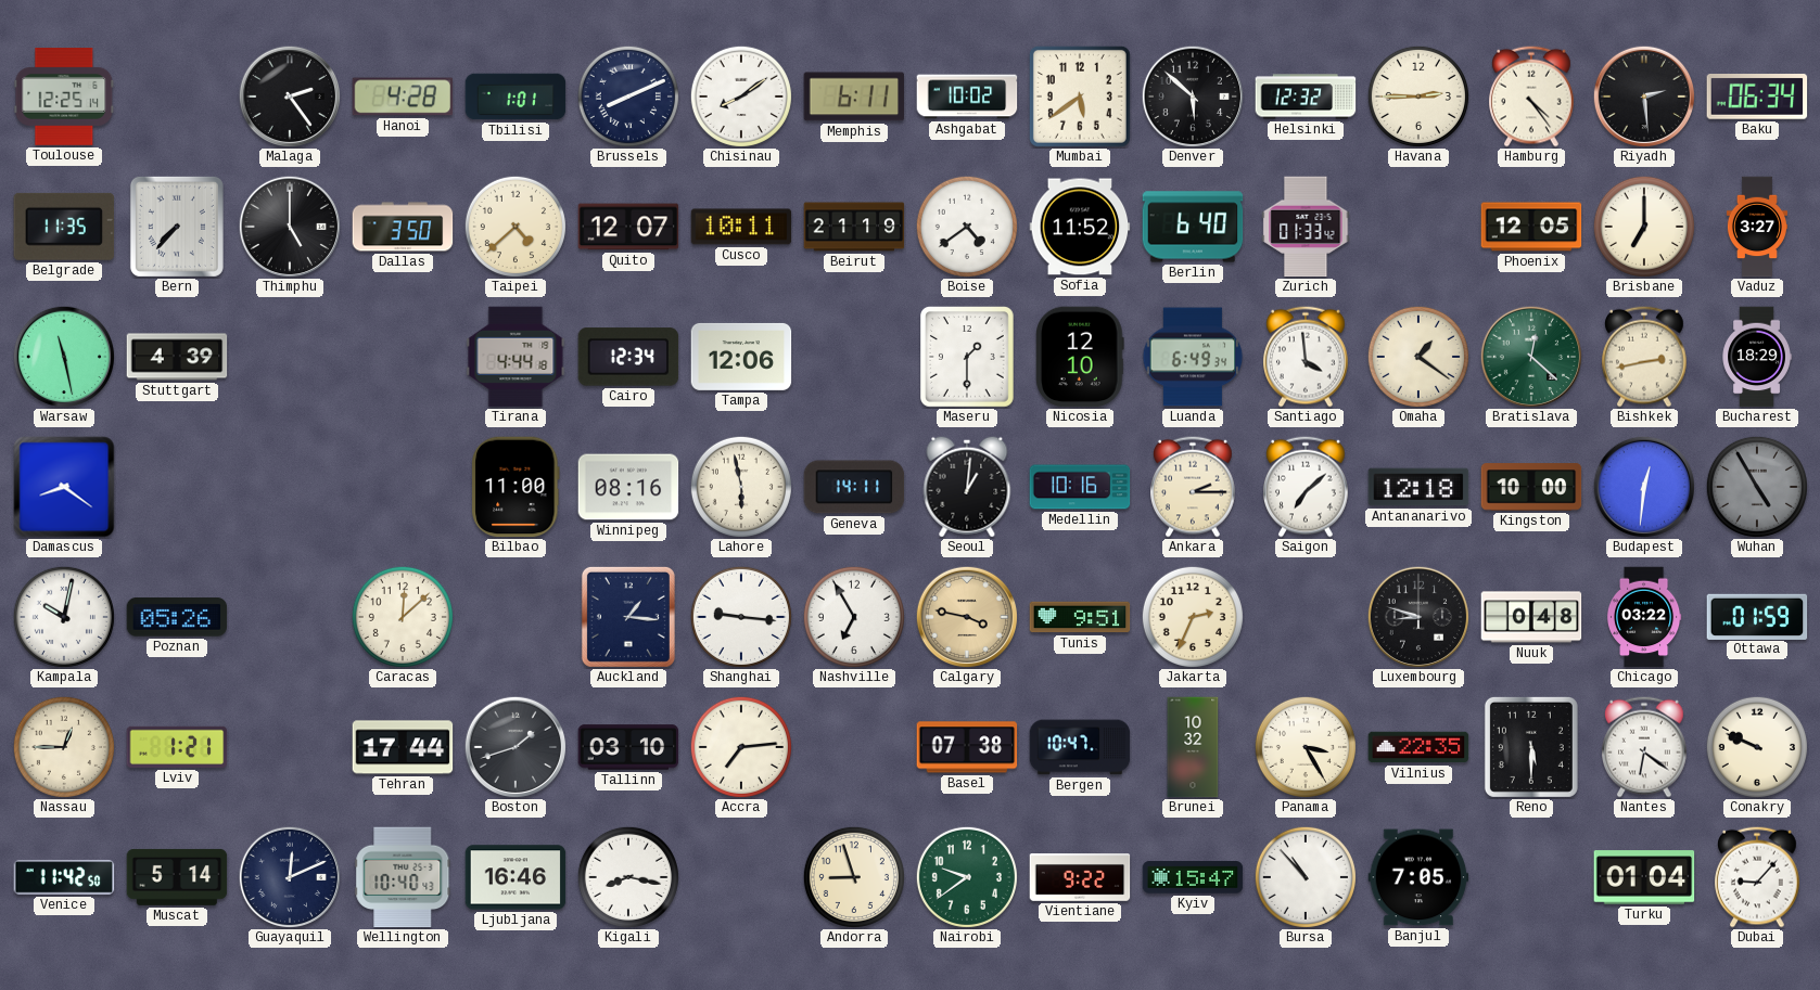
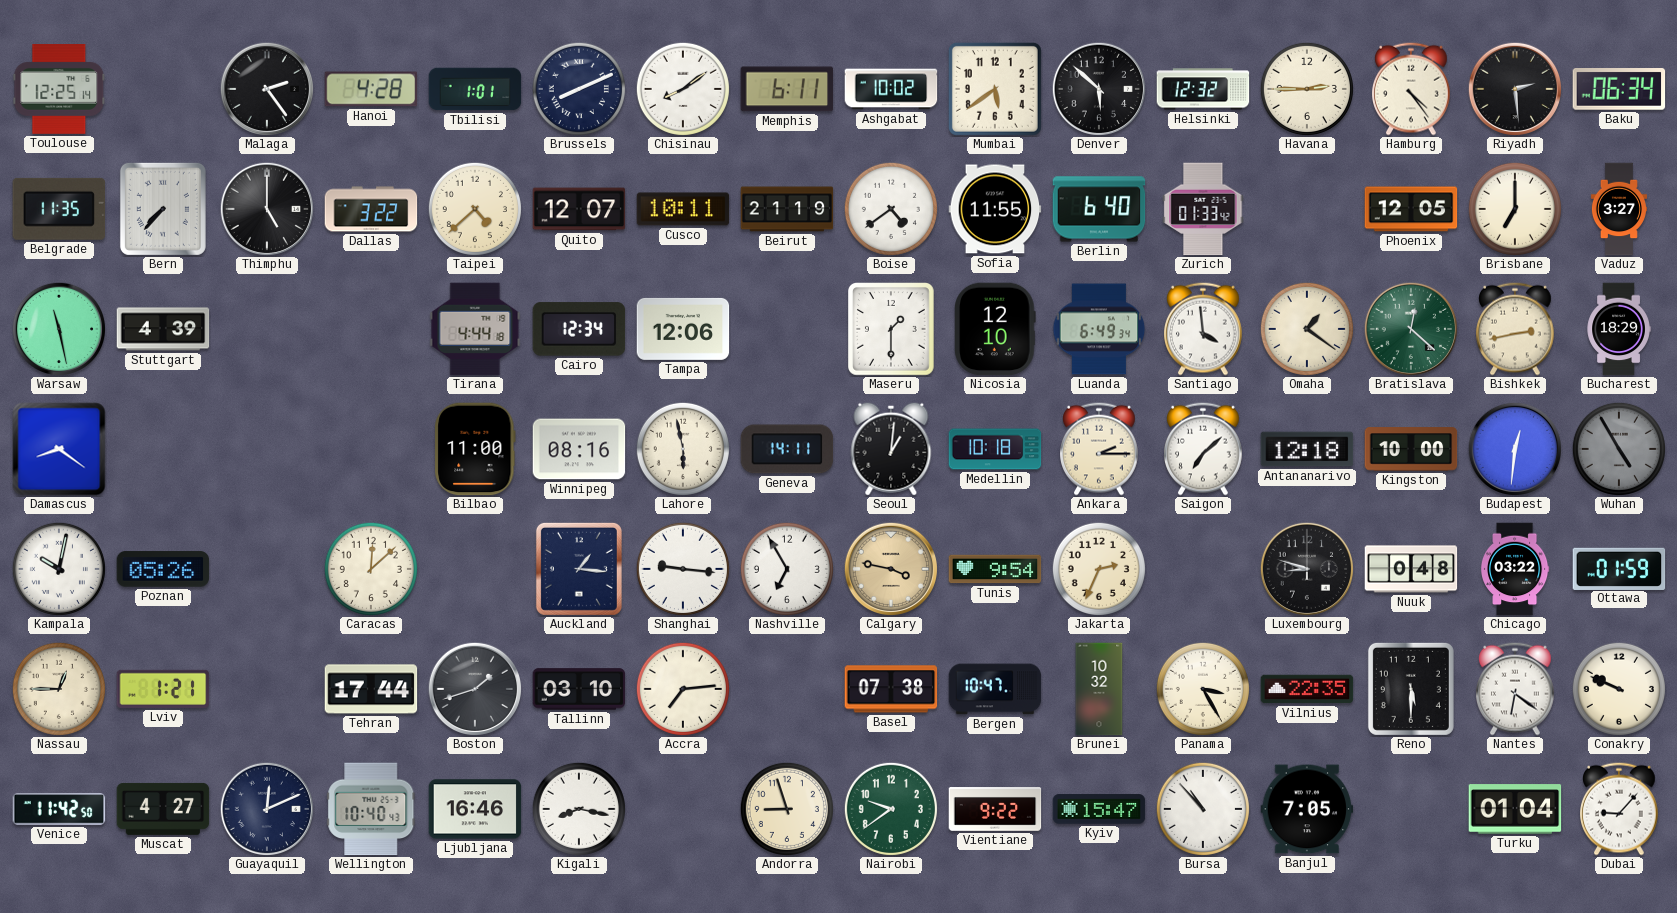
Dallas: 3:50 -> 3:22 (371, 209)
Sofia: 11:52 -> 11:55 (995, 209)
Medellin: 10:16 -> 10:18 (995, 449)
Tunis: 9:51 -> 9:54 (995, 569)
Muscat: 5:14 -> 4:27 (163, 809)
